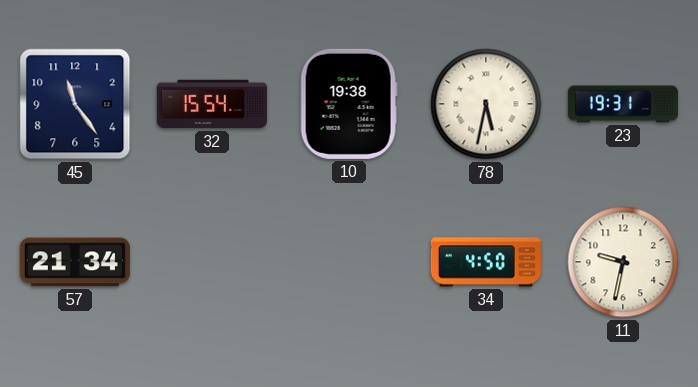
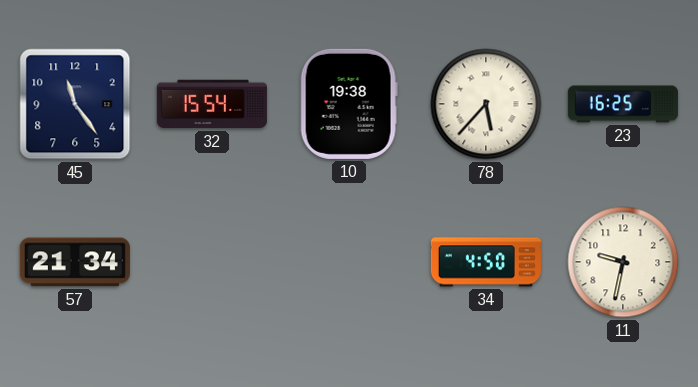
78: 5:32 -> 5:37 (486, 104)
23: 19:31 -> 16:25 (623, 104)
